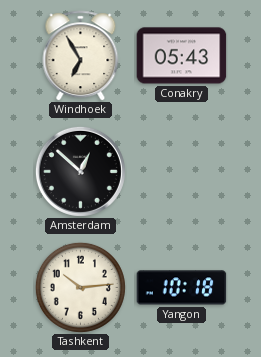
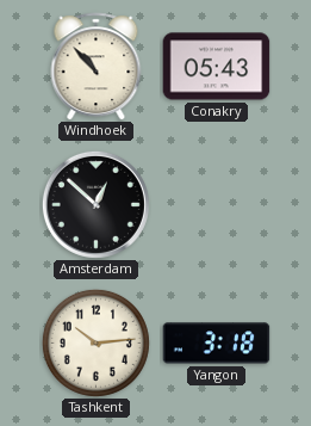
Windhoek: 6:55 -> 10:53 (97, 67)
Yangon: 10:18 -> 3:18 (217, 344)
